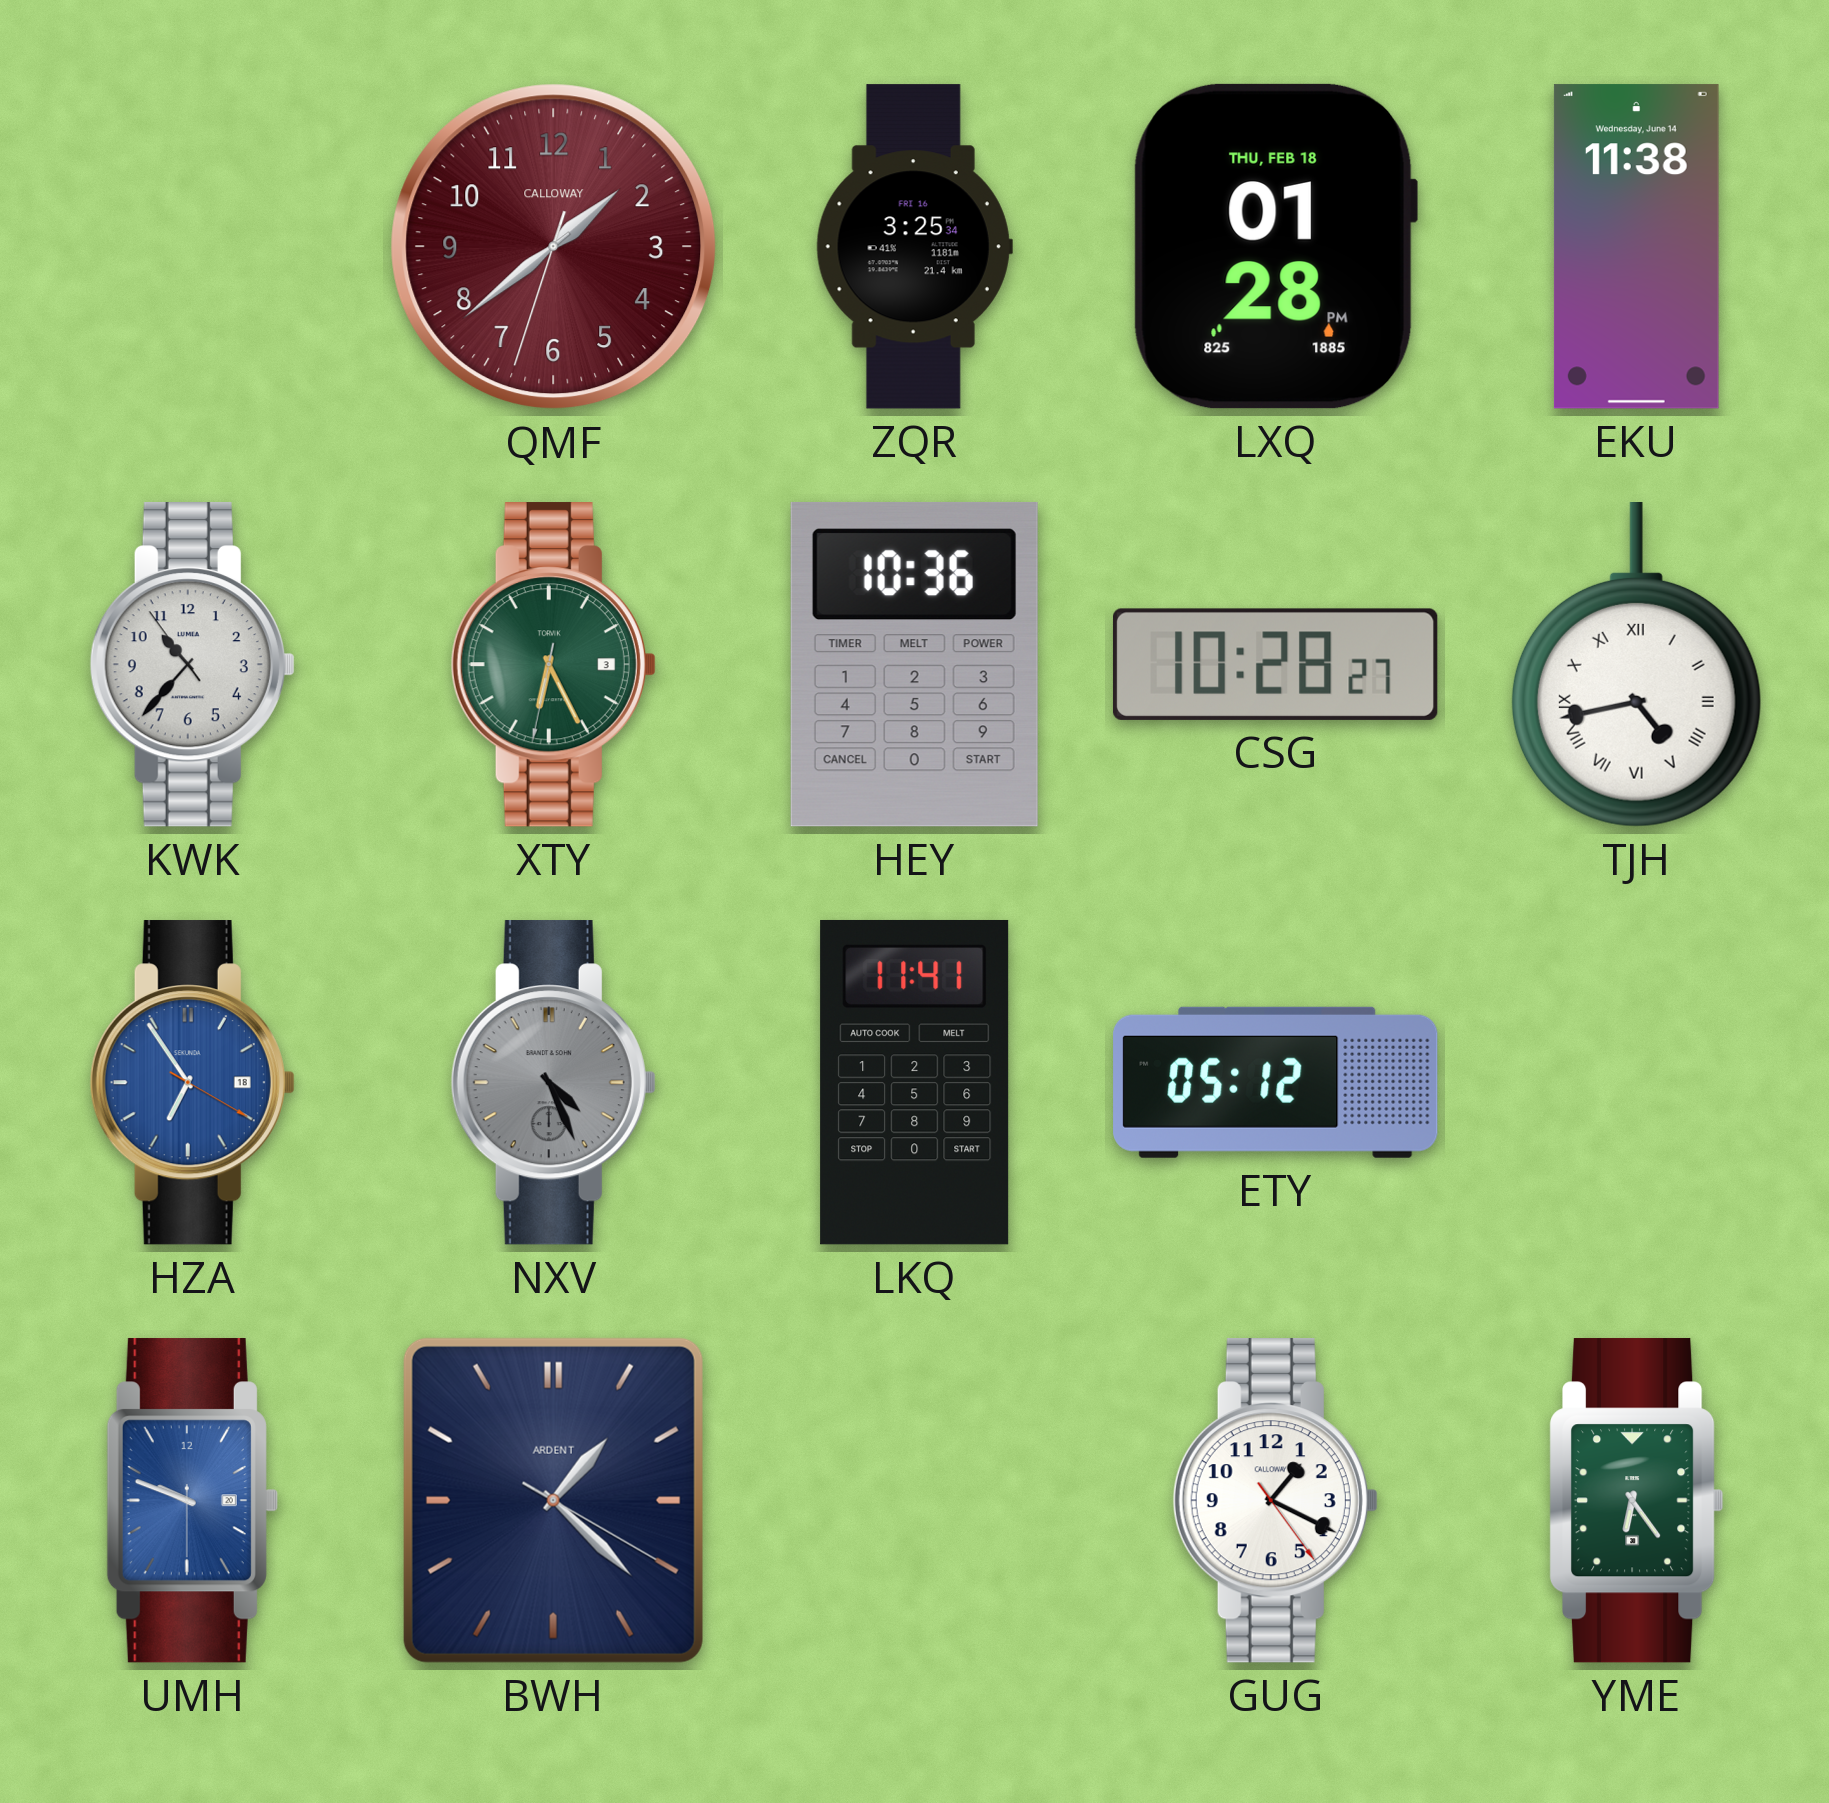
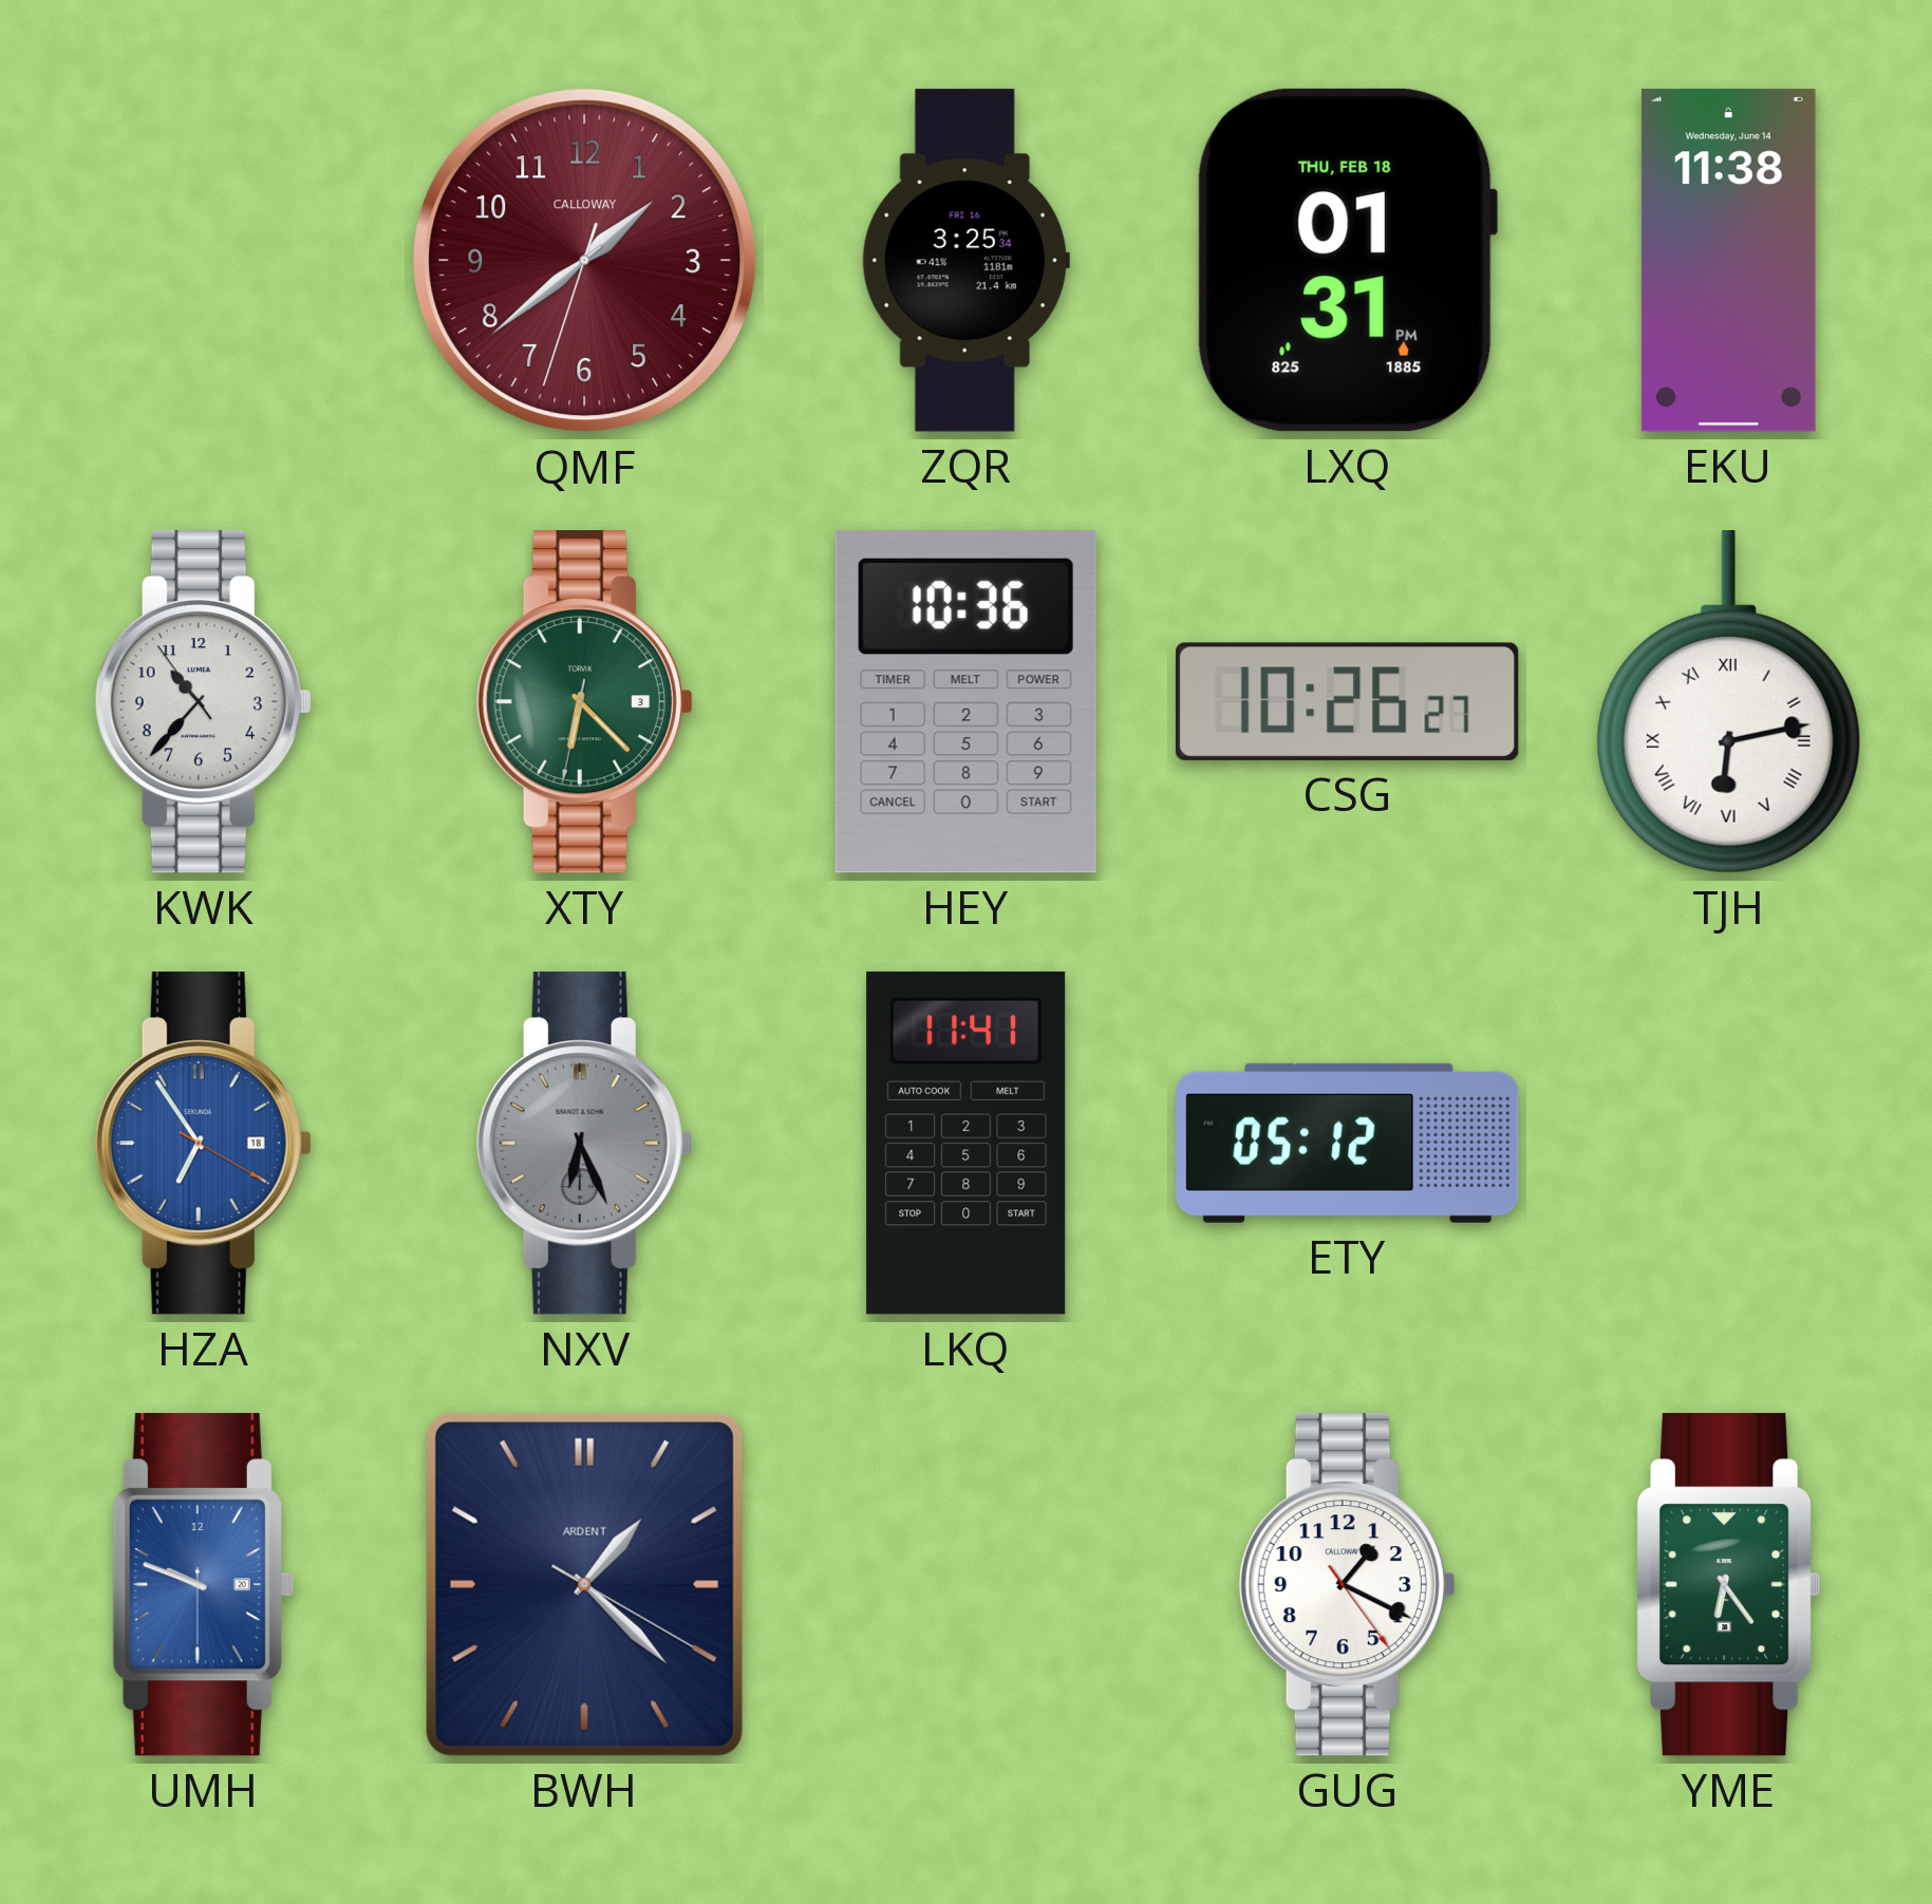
LXQ: 01:28 -> 01:31 (1347, 260)
XTY: 6:25 -> 6:22 (584, 702)
CSG: 10:28 -> 10:26 (1347, 701)
TJH: 4:43 -> 6:13 (1728, 702)
NXV: 4:26 -> 6:26 (584, 1144)
